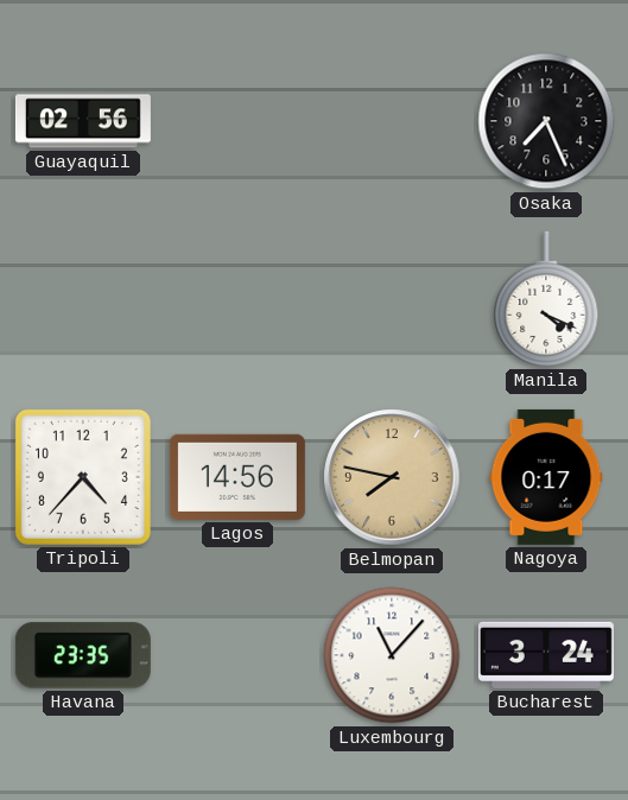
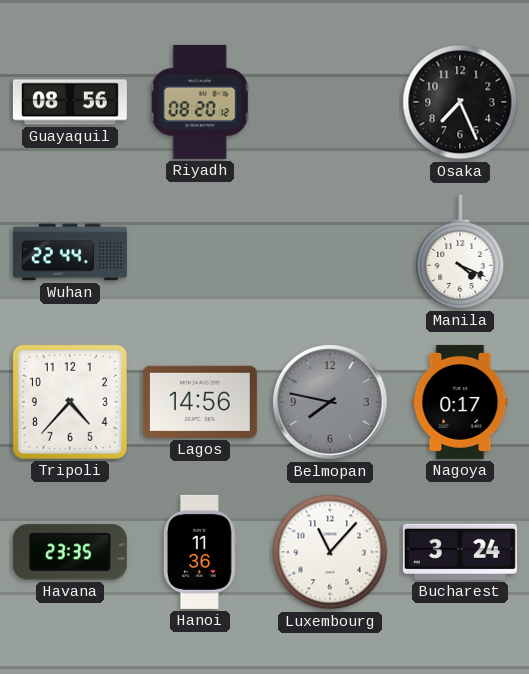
Guayaquil: 02:56 -> 08:56 (70, 102)
Riyadh: none -> 08:20 (200, 102)
Wuhan: none -> 22:44 (70, 252)
Belmopan dial: champagne -> grey (330, 402)
Hanoi: none -> 11:36 (200, 552)
